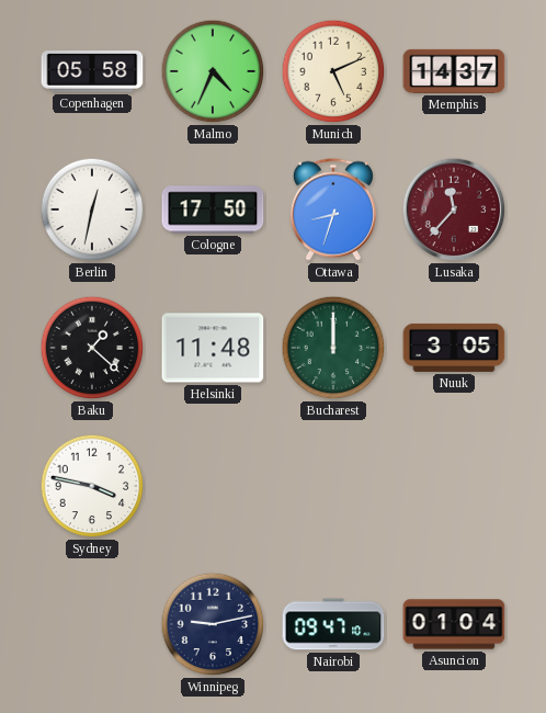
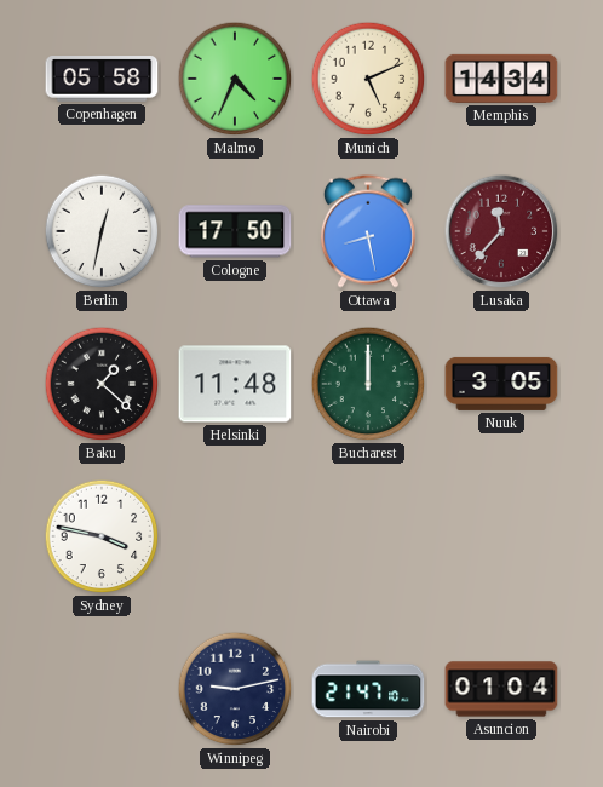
Memphis: 14:37 -> 14:34 (501, 79)
Ottawa: 8:33 -> 8:28 (368, 231)
Nairobi: 09:47 -> 21:47 (368, 689)
